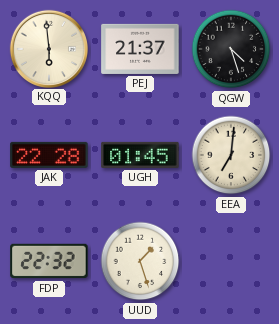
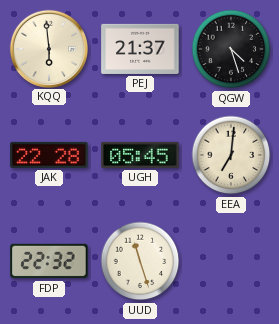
UGH: 01:45 -> 05:45 (140, 155)
UUD: 1:27 -> 11:27 (140, 261)
